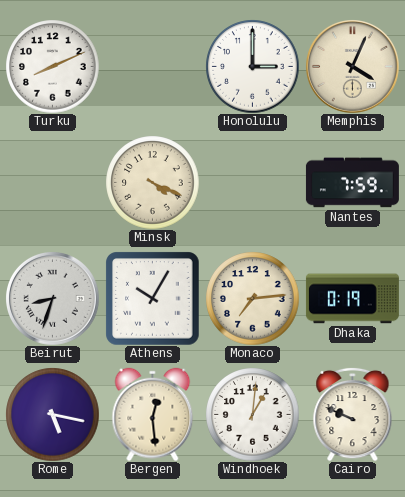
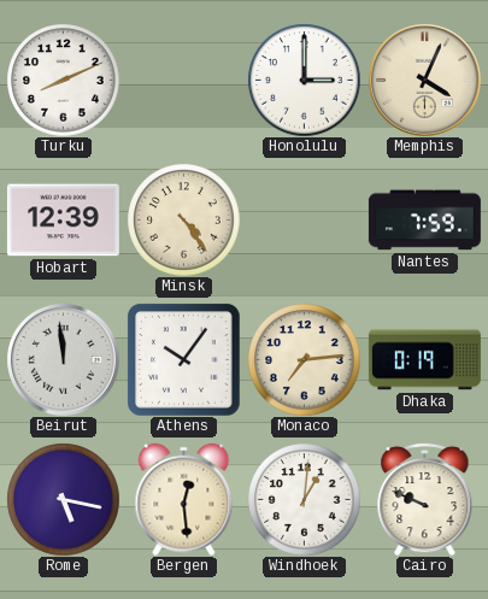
Hobart: none -> 12:39 (63, 221)
Minsk: 4:19 -> 4:24 (183, 219)
Beirut: 8:33 -> 11:59 (64, 360)
Athens: 10:05 -> 10:06 (183, 359)
